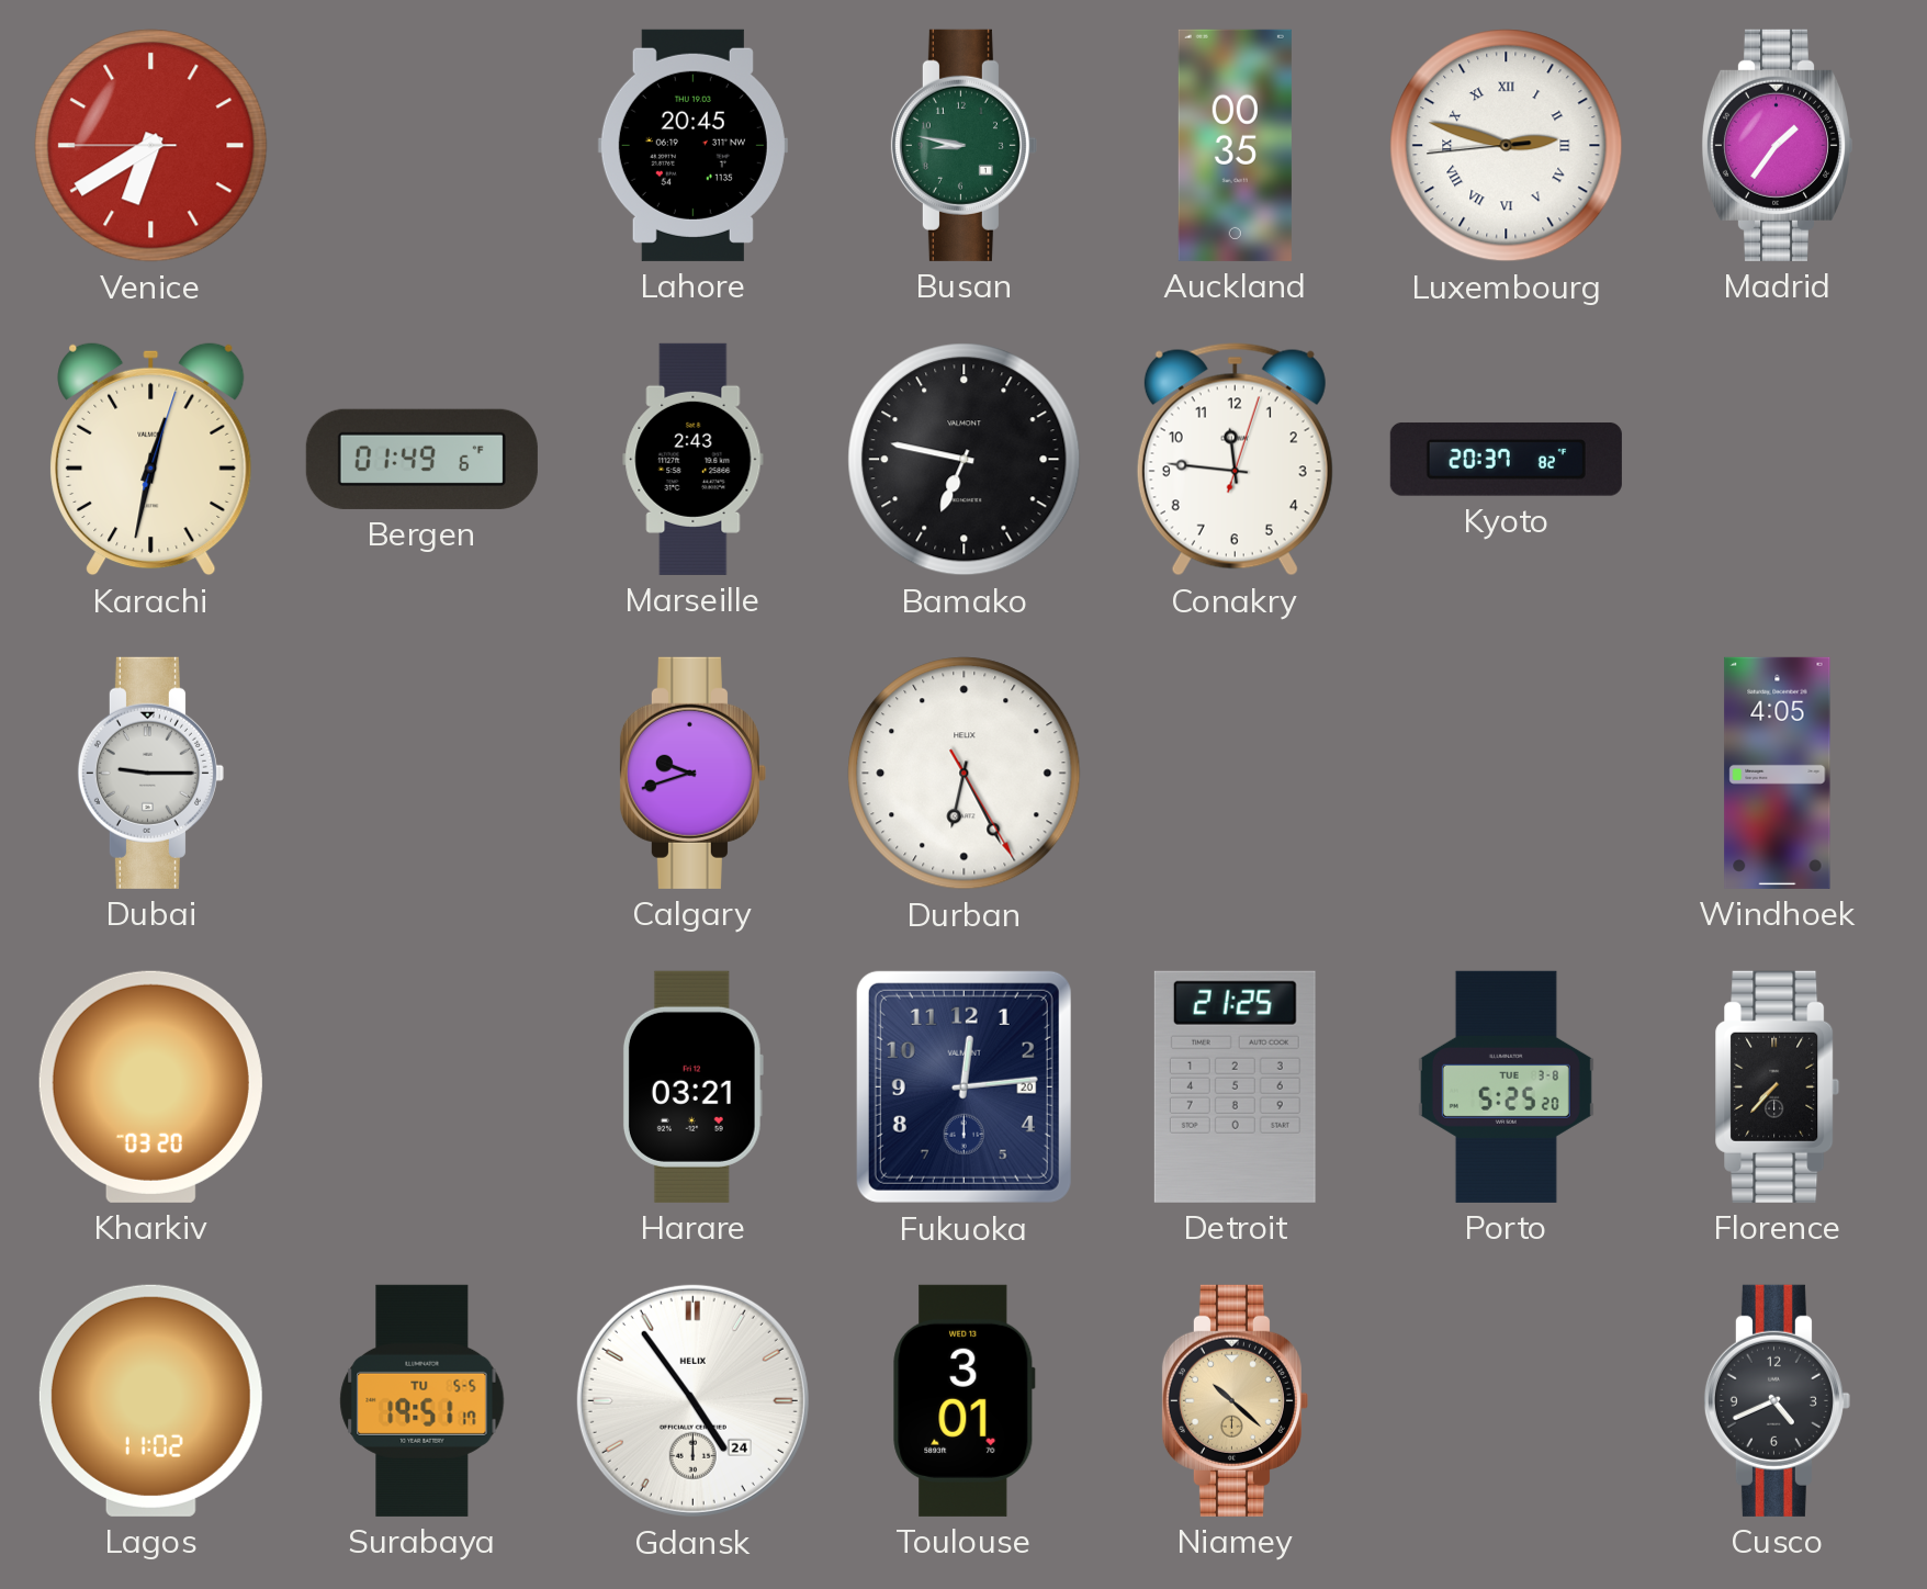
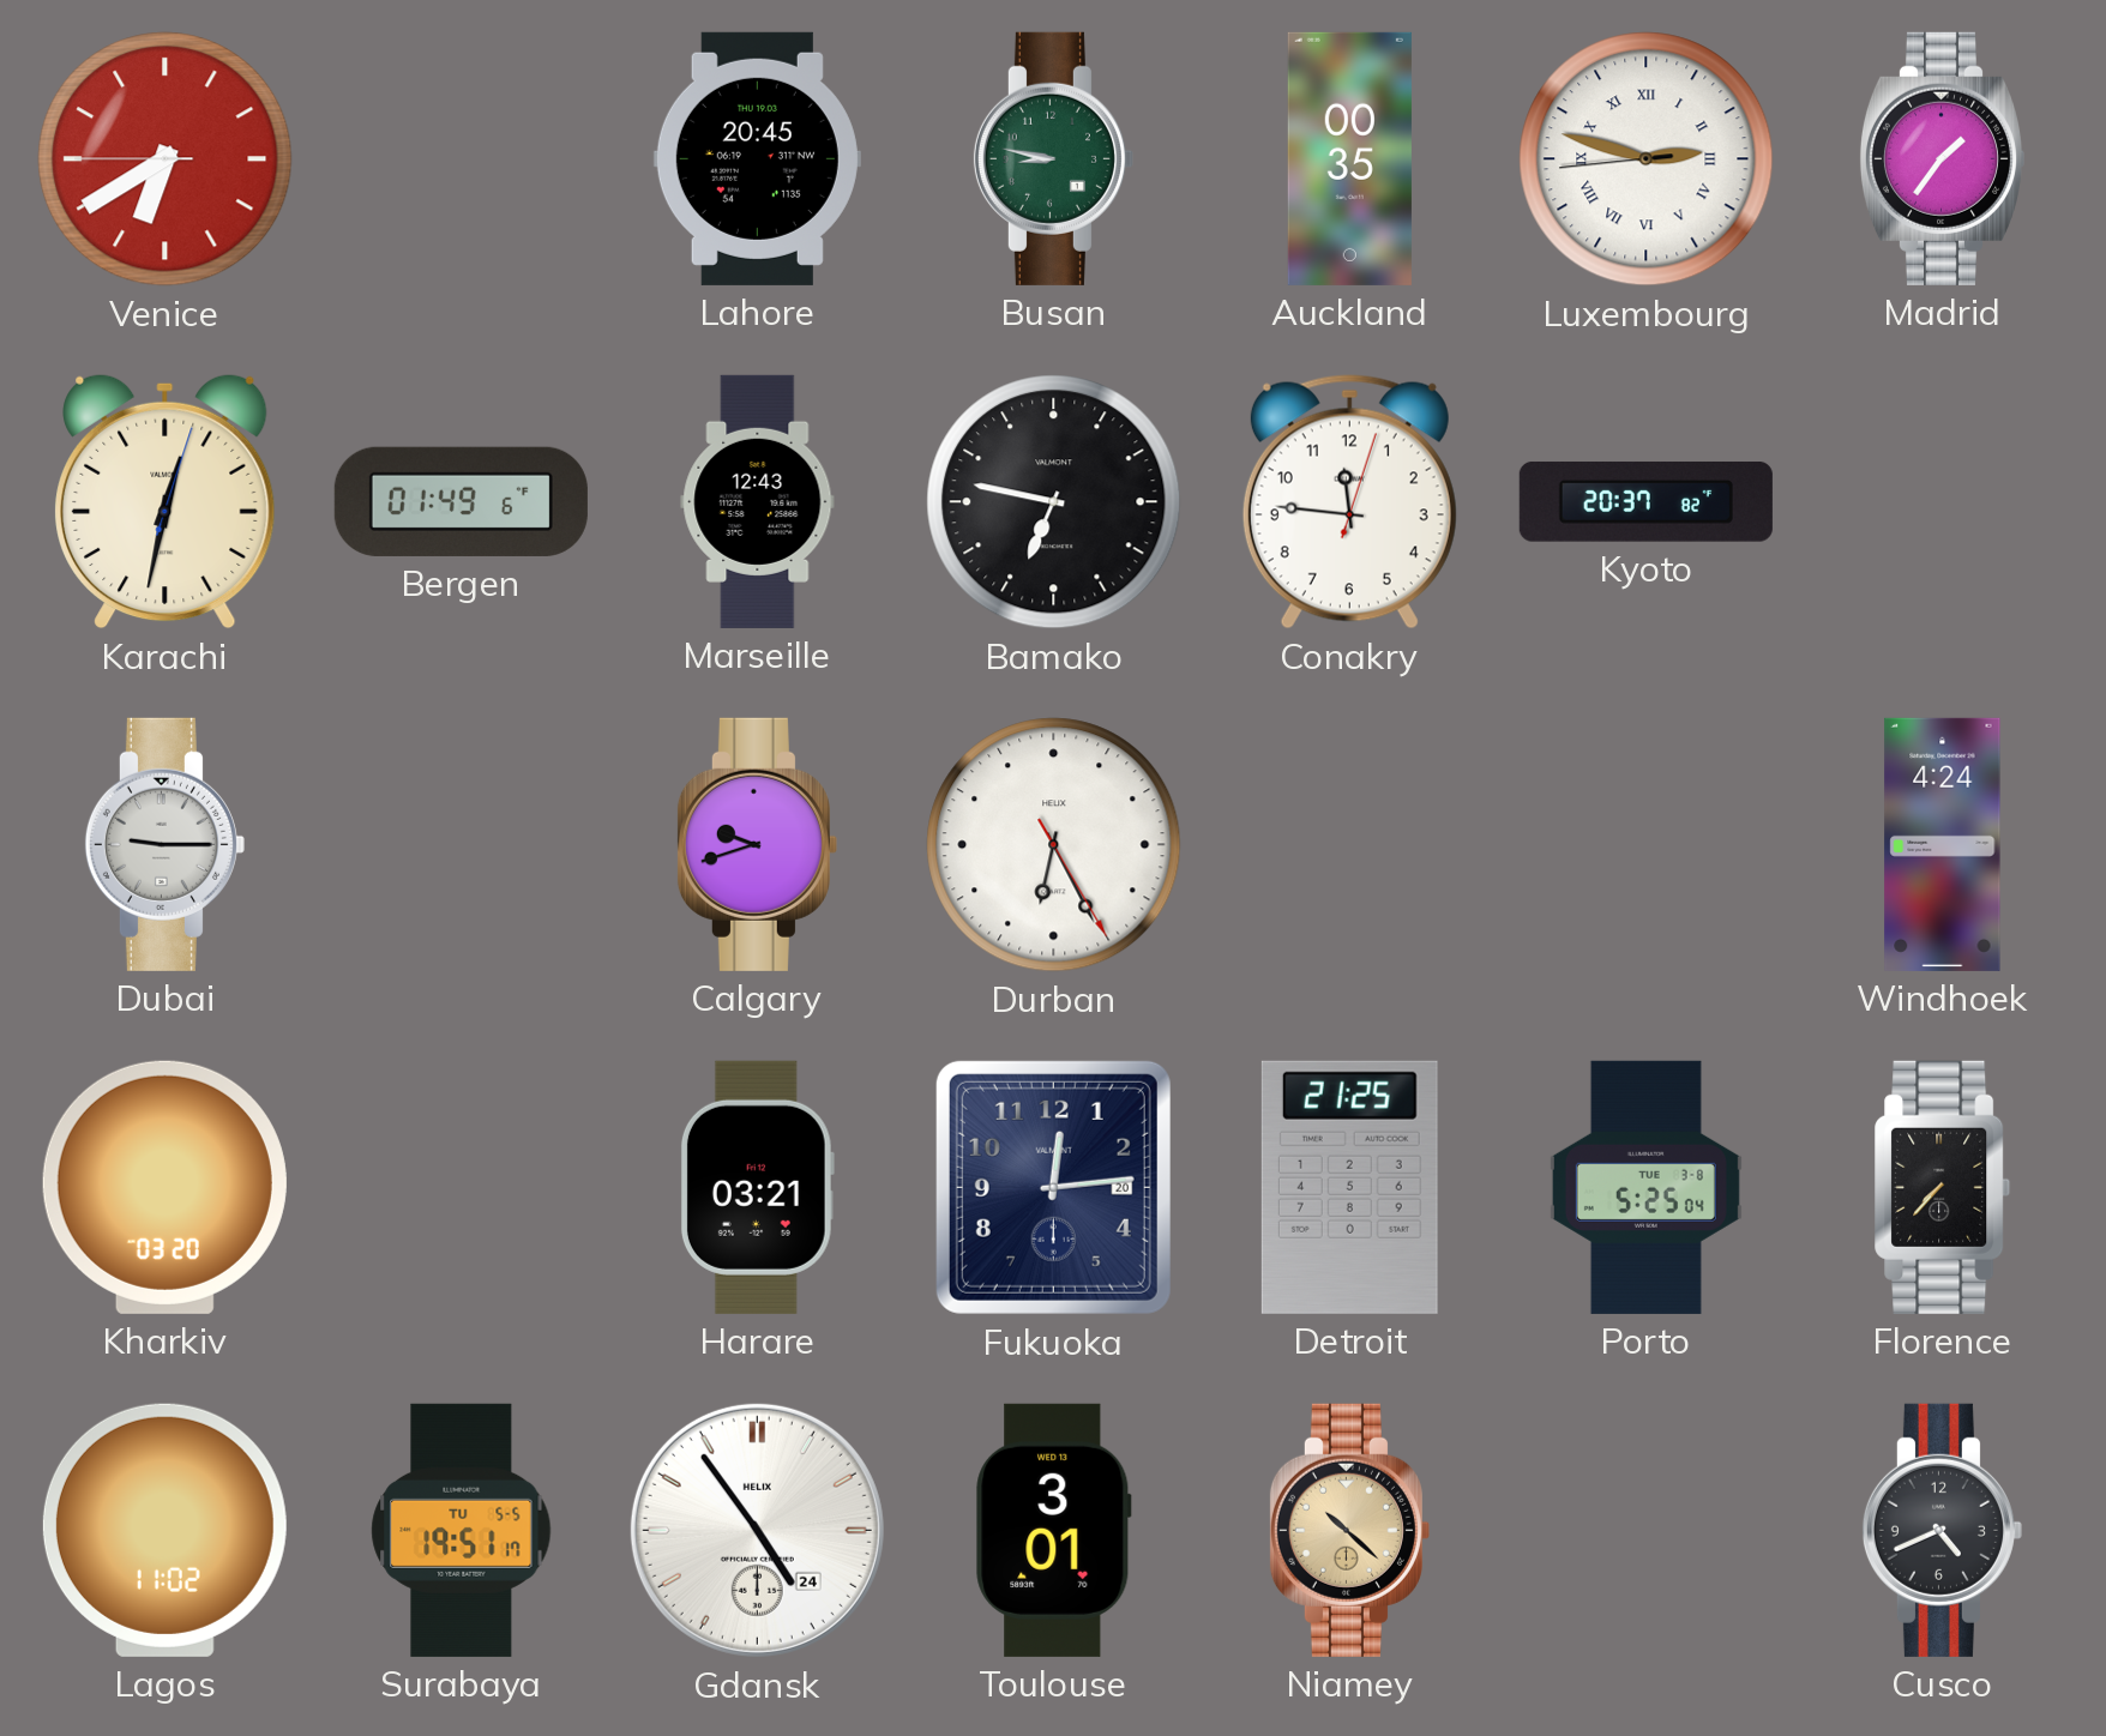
Marseille: 2:43 -> 12:43 (758, 501)
Windhoek: 4:05 -> 4:24 (1943, 844)
Porto: 5:25:20 -> 5:25:04 (1645, 1187)
